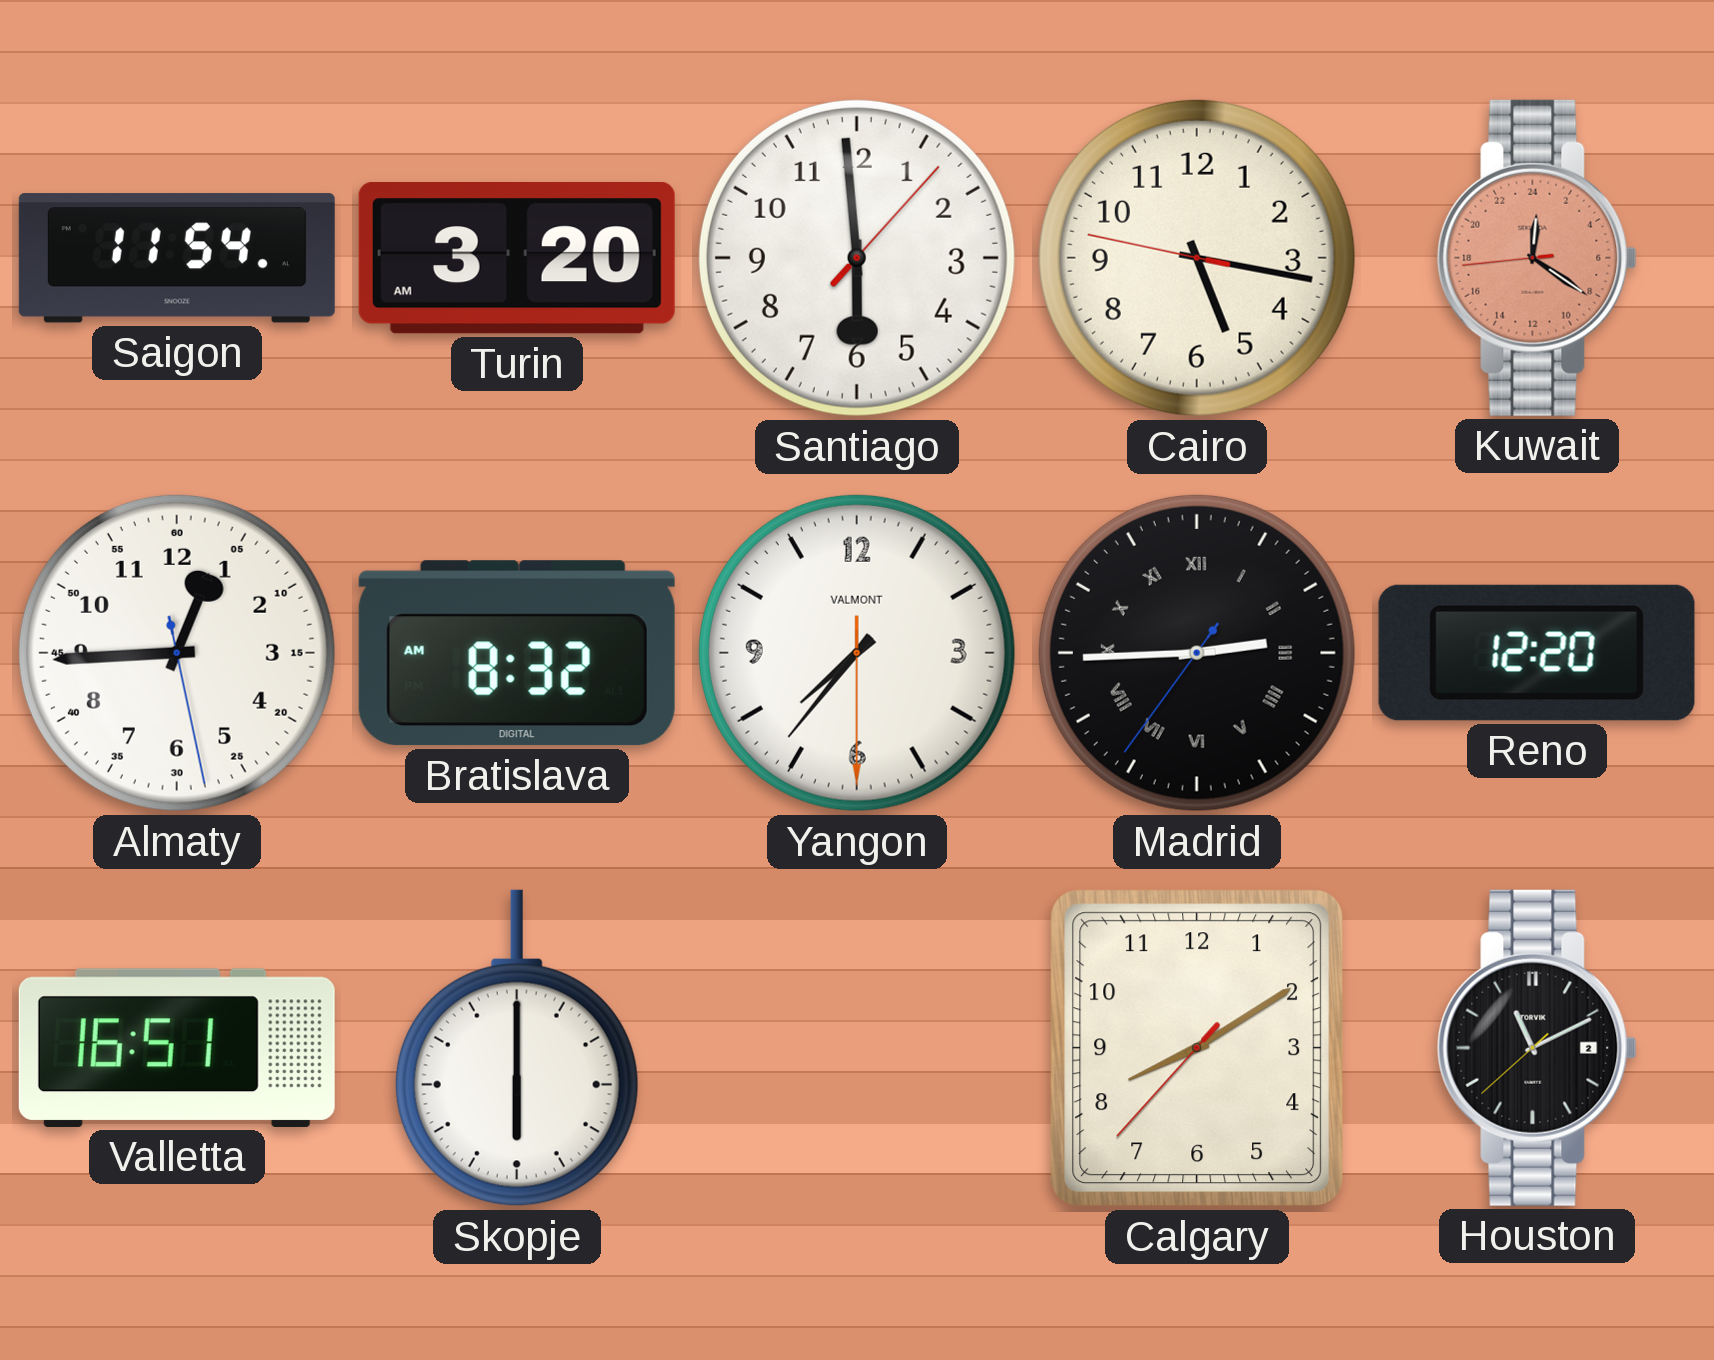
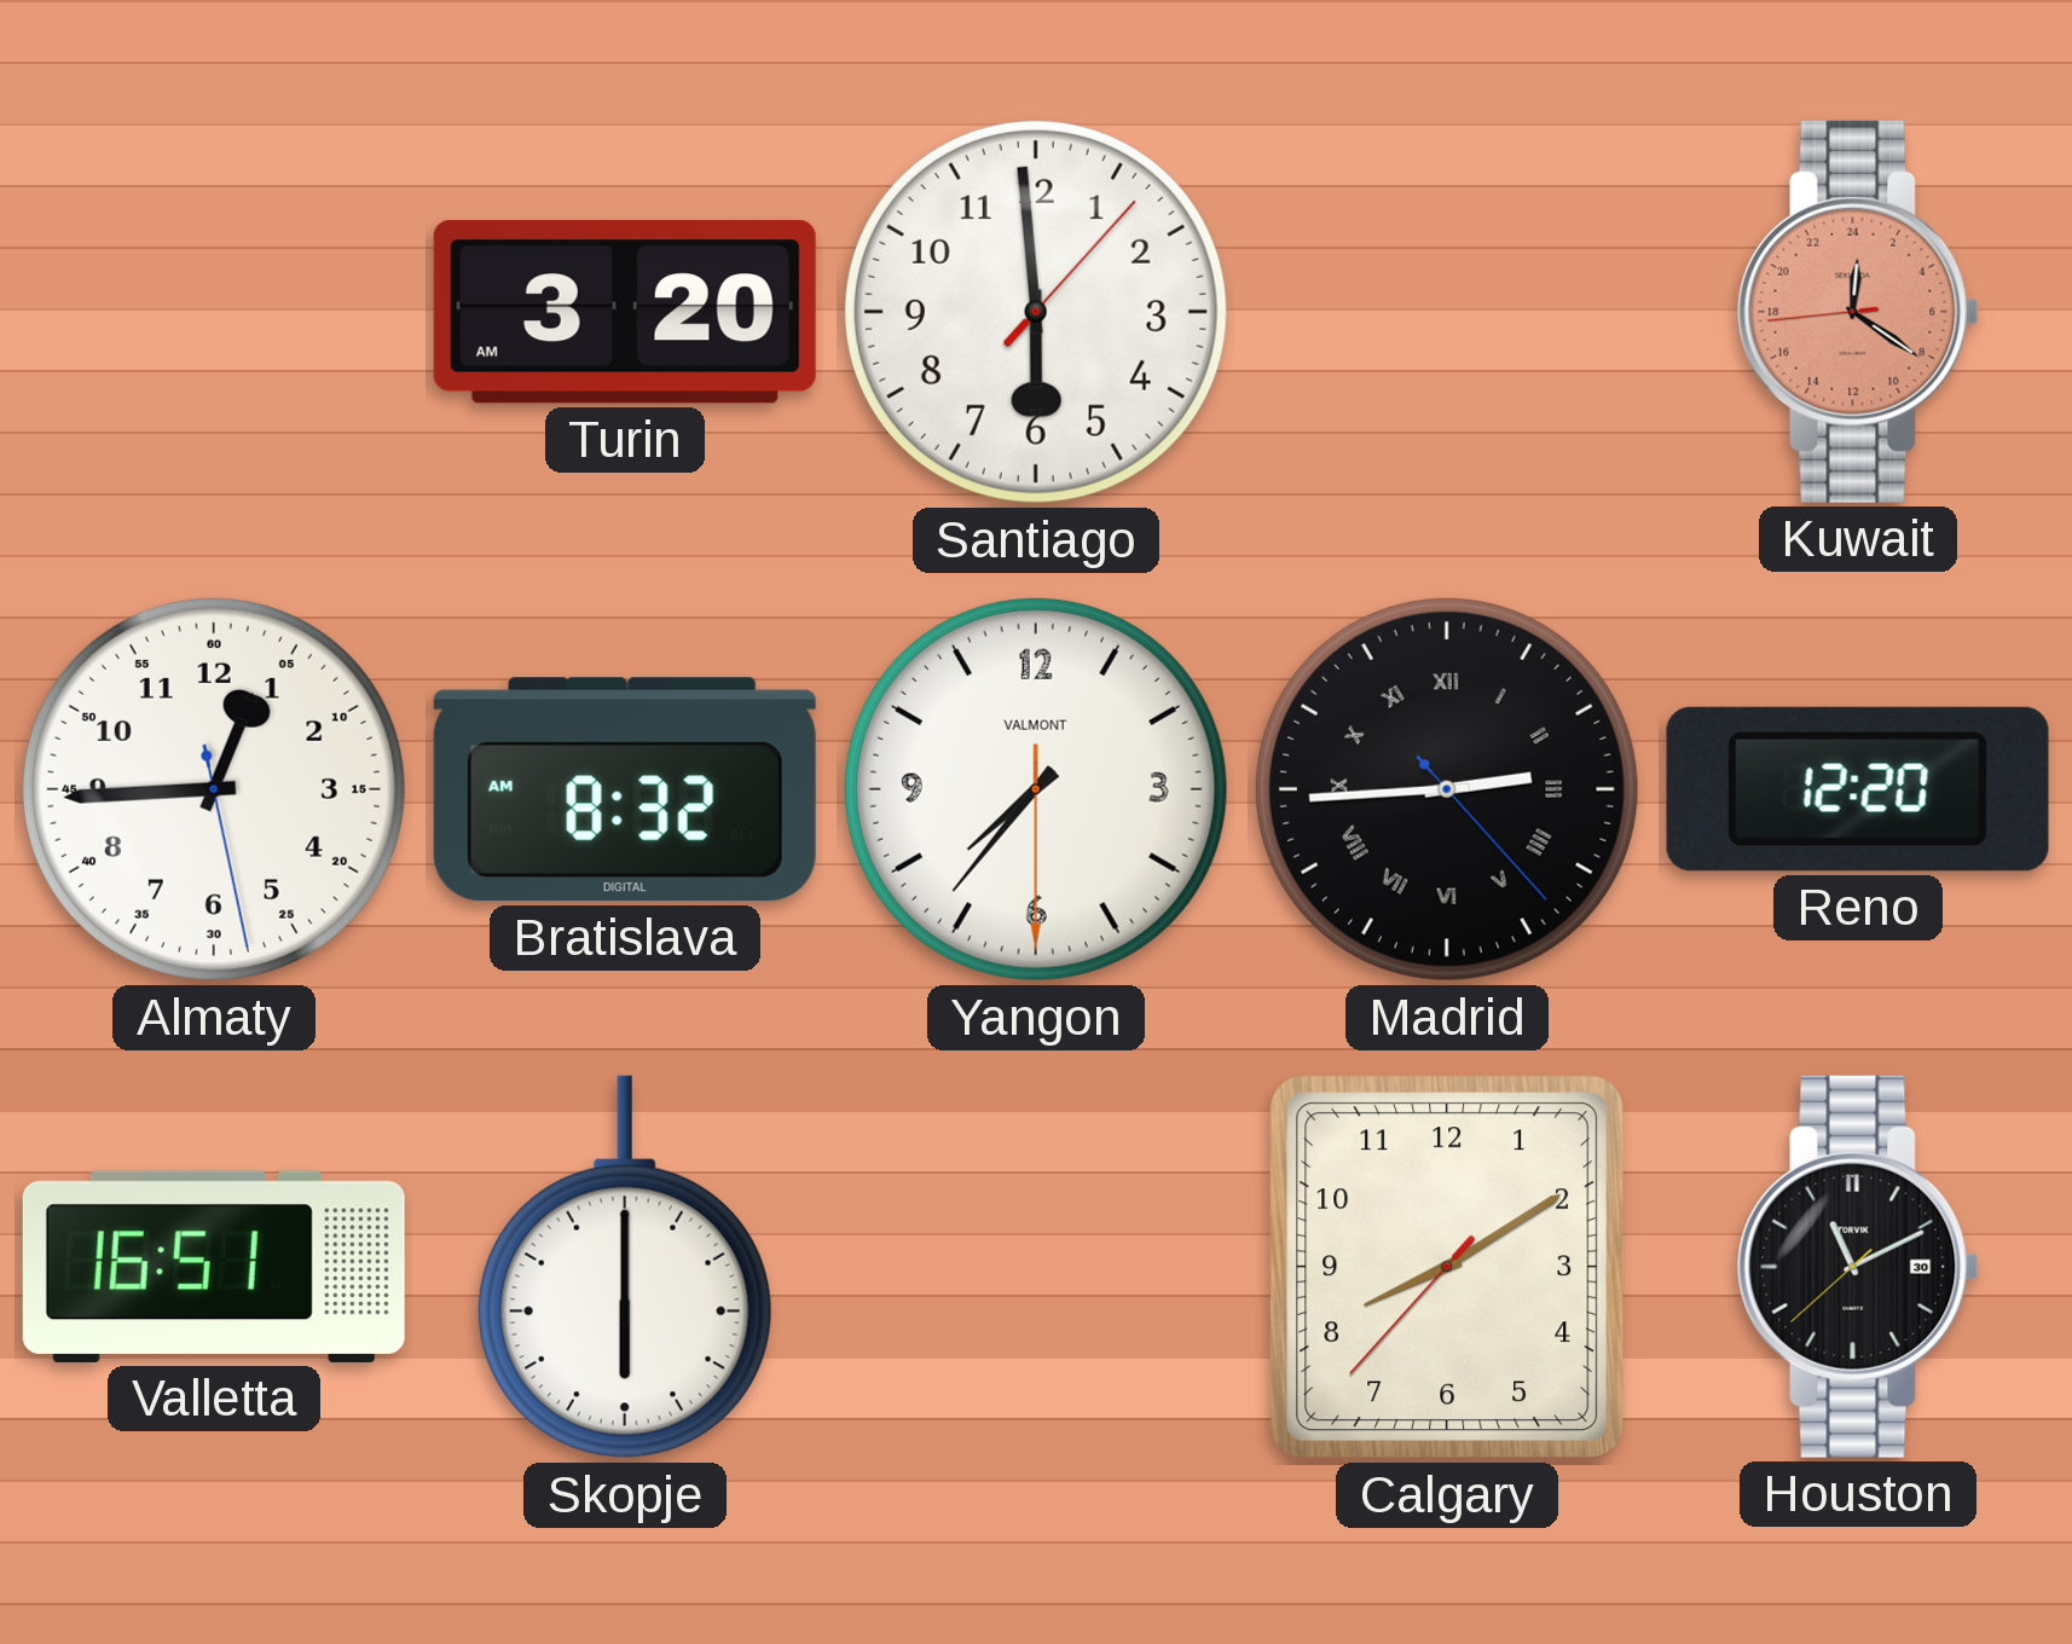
Saigon: 11:54 -> none (177, 258)
Cairo: 5:16 -> none (1197, 258)
Madrid: 2:44:36 -> 2:44:23 (1447, 789)
Houston date: 2 -> 30 (1858, 1267)
